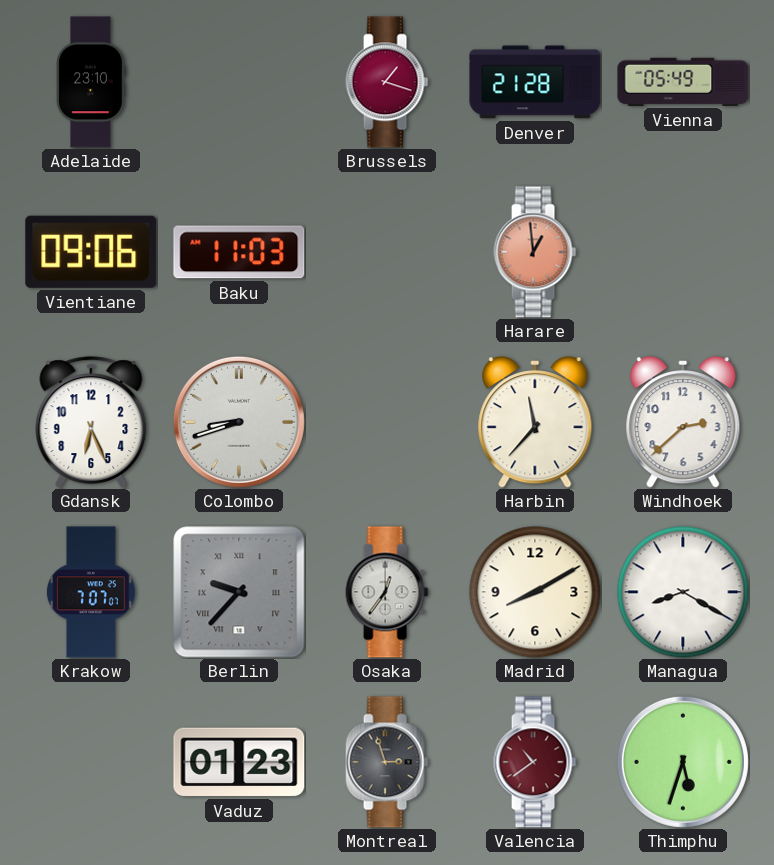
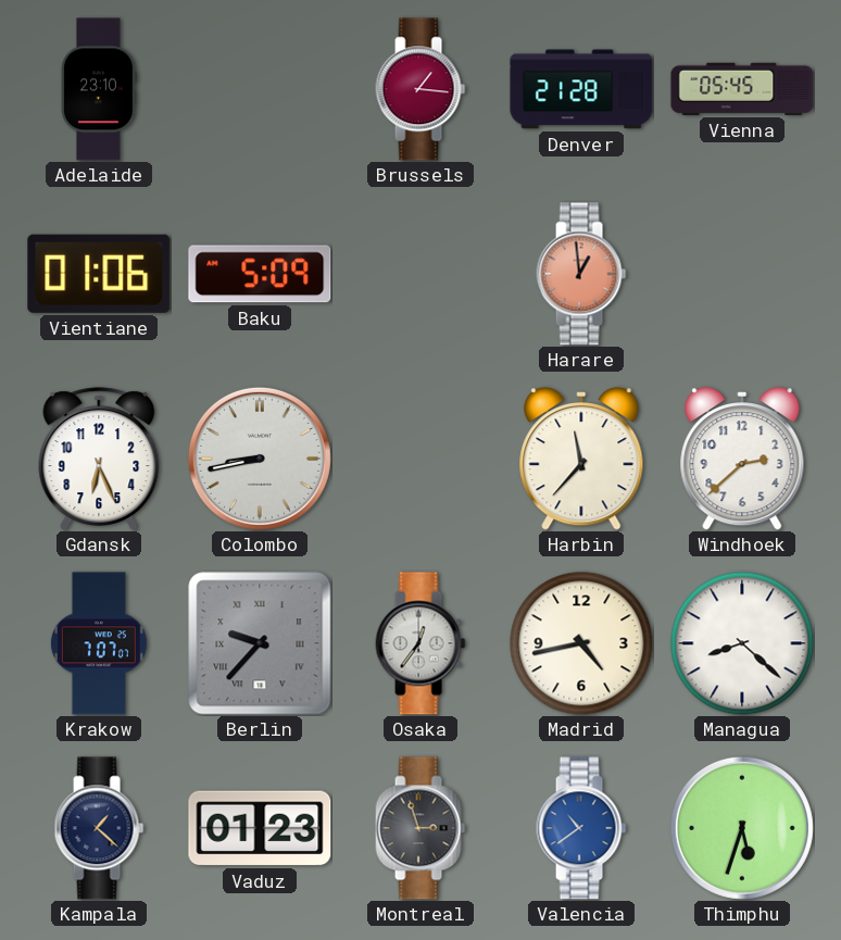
Brussels: 1:18 -> 1:16 (421, 89)
Vienna: 05:49 -> 05:45 (742, 89)
Vientiane: 09:06 -> 01:06 (99, 274)
Baku: 11:03 -> 5:09 (260, 274)
Colombo: 8:42 -> 8:43 (260, 459)
Madrid: 8:10 -> 4:43 (581, 643)
Managua: 8:20 -> 8:22 (742, 643)
Kampala: none -> 1:22 (99, 828)
Valencia dial: burgundy -> blue (581, 828)
